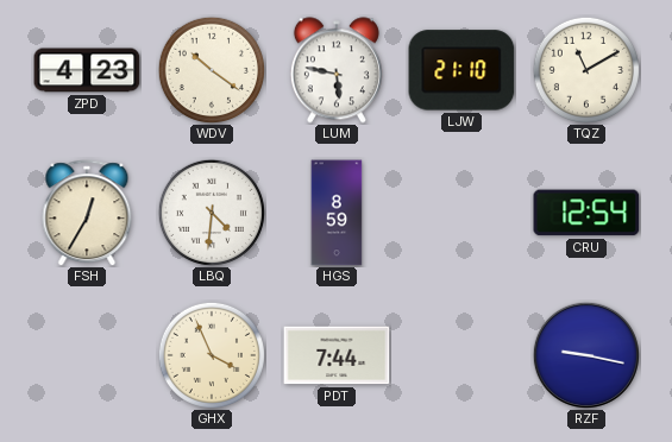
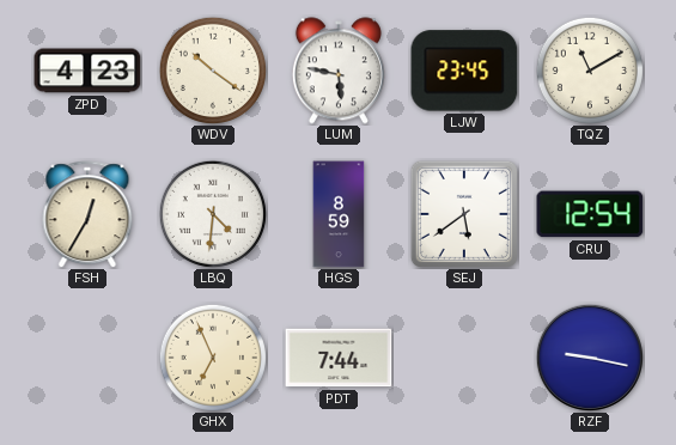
LJW: 21:10 -> 23:45 (464, 71)
SEJ: none -> 5:39 (464, 214)
GHX: 3:56 -> 6:56 (213, 358)
